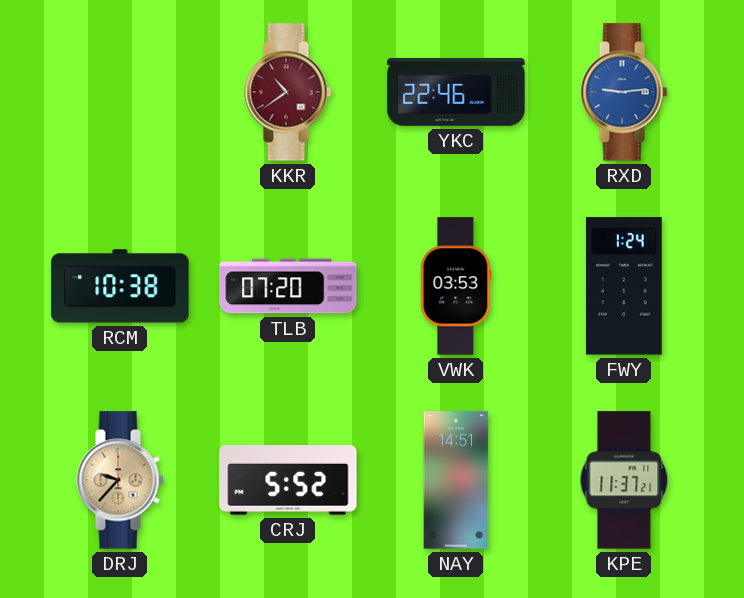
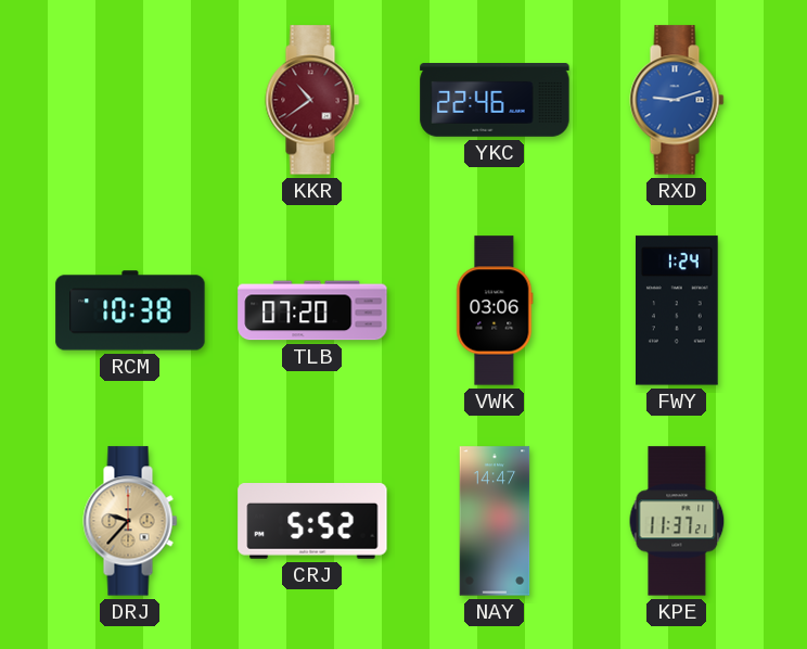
RXD: 9:14 -> 9:12 (677, 100)
VWK: 03:53 -> 03:06 (495, 310)
NAY: 14:51 -> 14:47 (495, 521)
